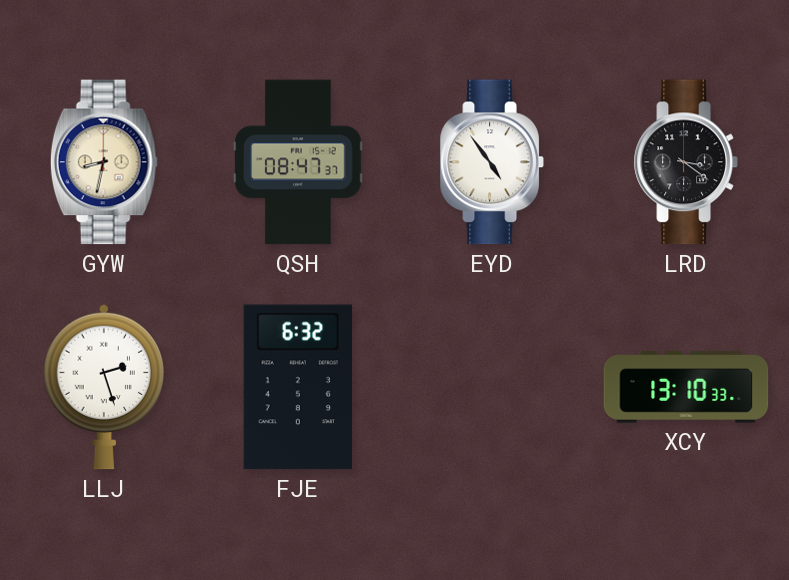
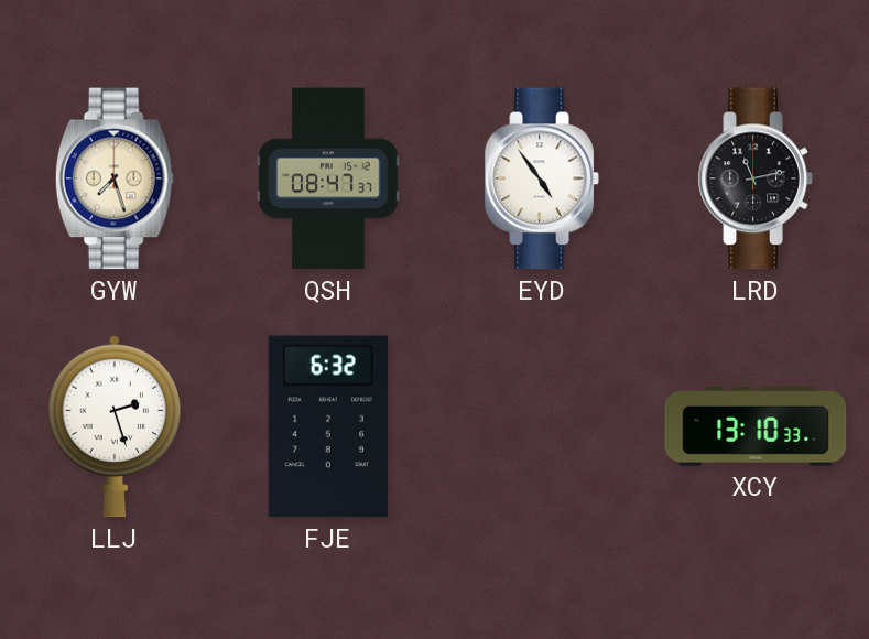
GYW: 8:32 -> 7:27 (115, 178)
LRD: 3:21 -> 11:13 (756, 178)
